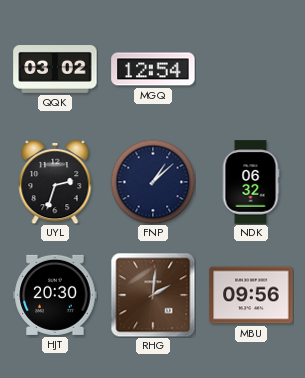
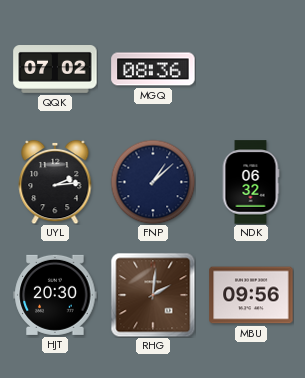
QQK: 03:02 -> 07:02 (55, 70)
MGQ: 12:54 -> 08:36 (153, 69)
UYL: 2:33 -> 2:14 (55, 182)
